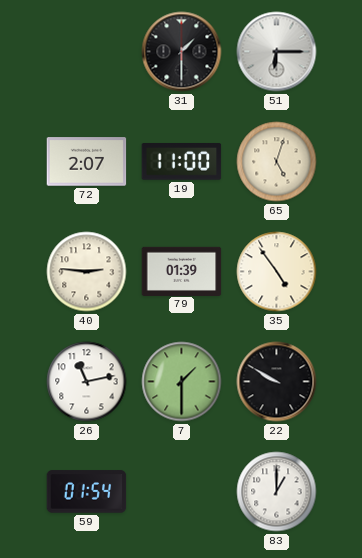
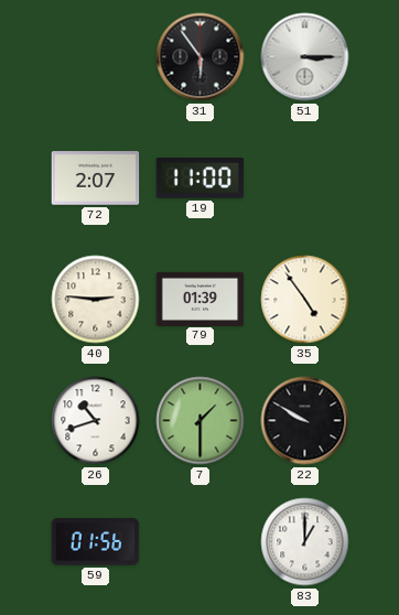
31: 1:30 -> 5:54 (201, 57)
51: 6:15 -> 3:15 (305, 57)
65: 5:03 -> none (277, 162)
26: 11:13 -> 10:42 (96, 421)
59: 01:54 -> 01:56 (96, 542)
